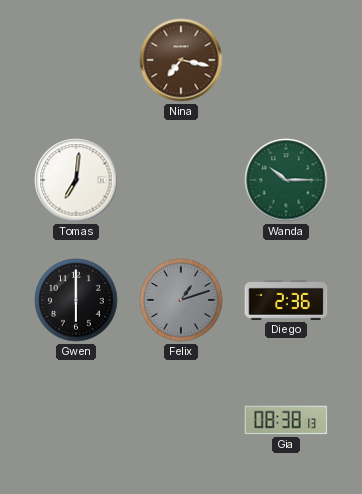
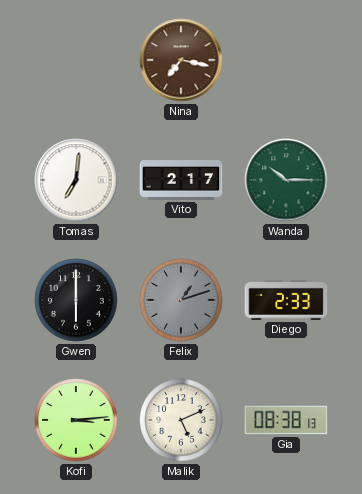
Vito: none -> 2:17 (181, 180)
Diego: 2:36 -> 2:33 (286, 300)
Kofi: none -> 3:14 (76, 420)
Malik: none -> 5:11 (181, 420)
